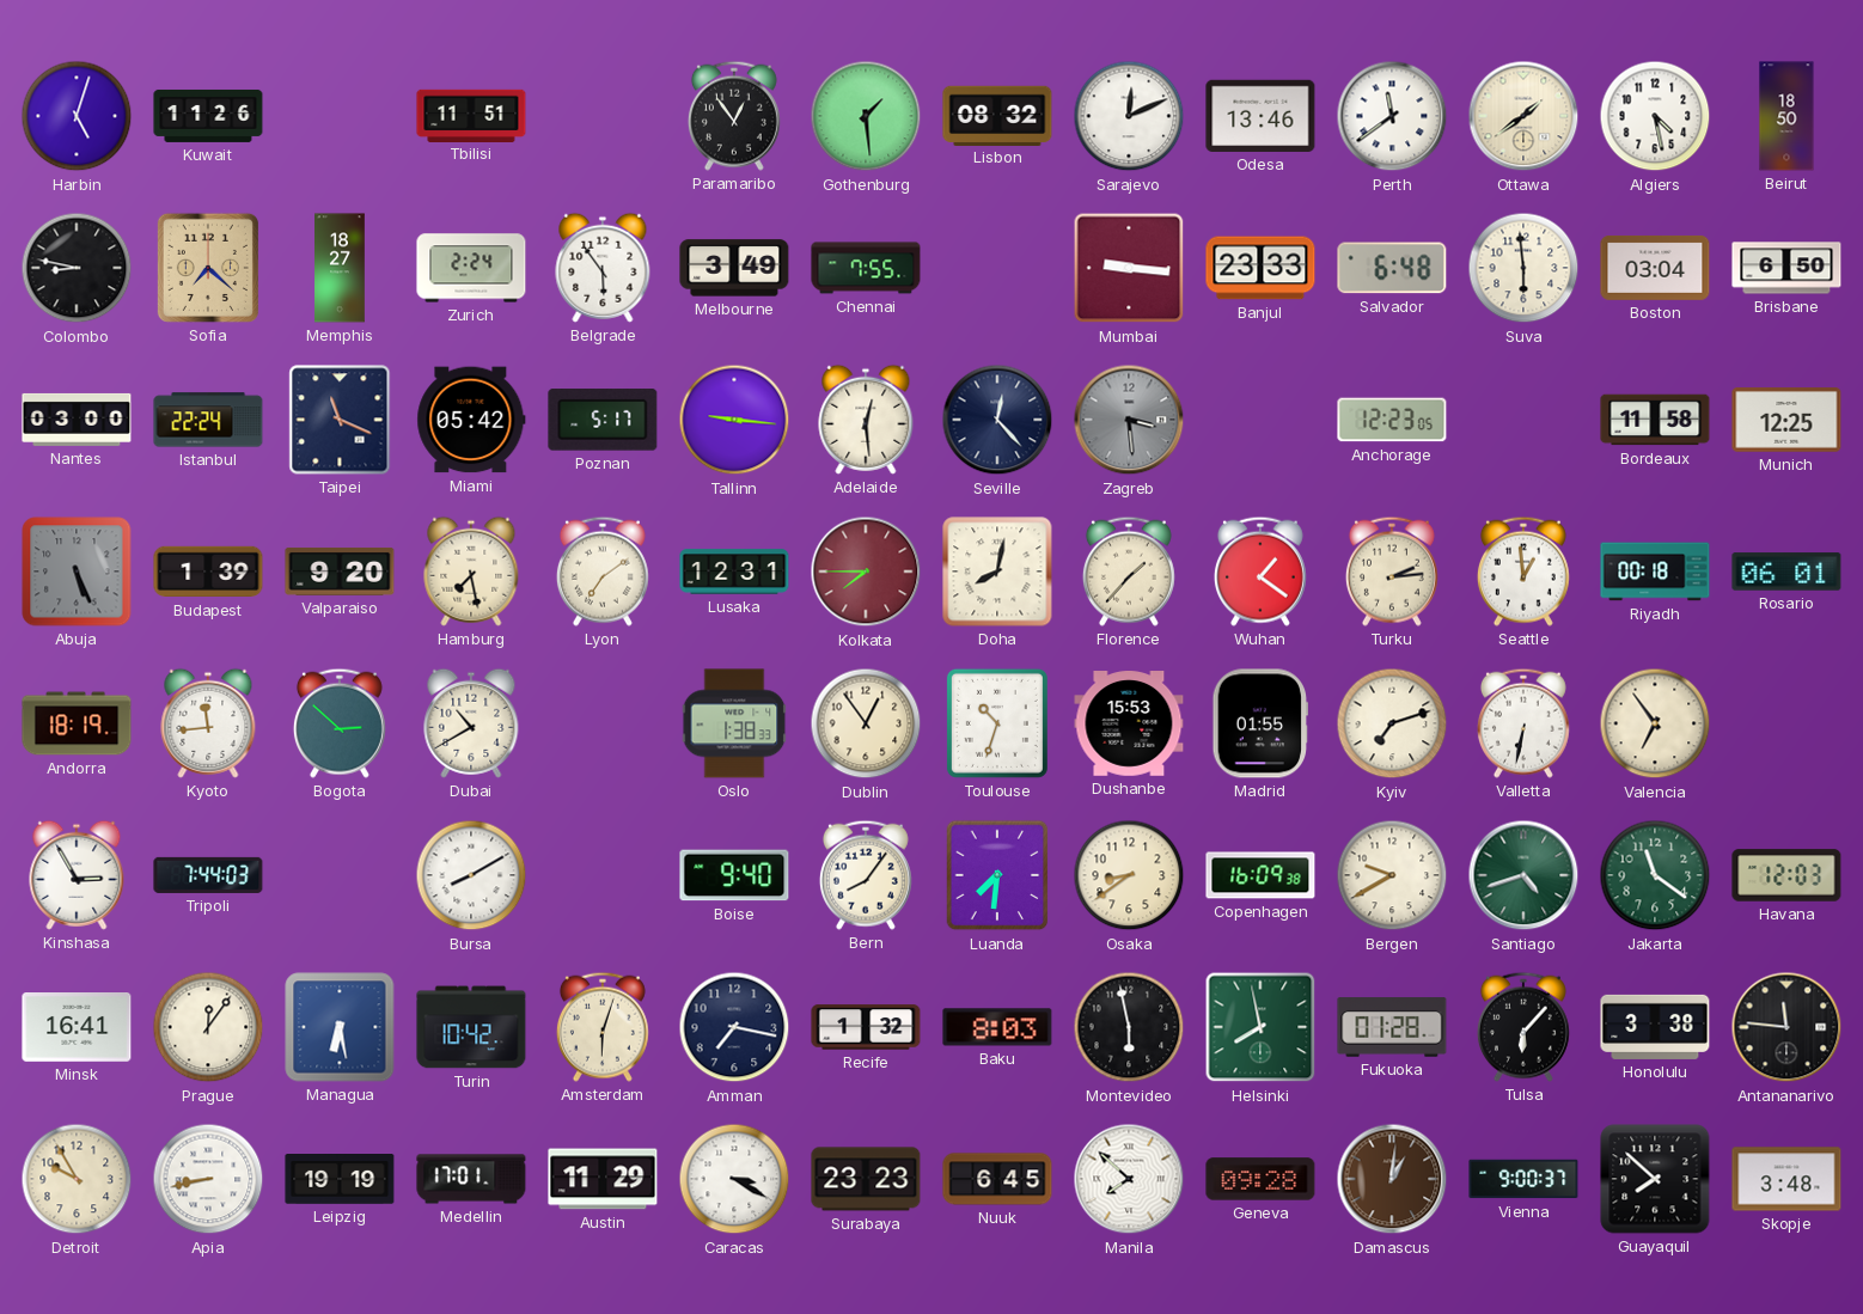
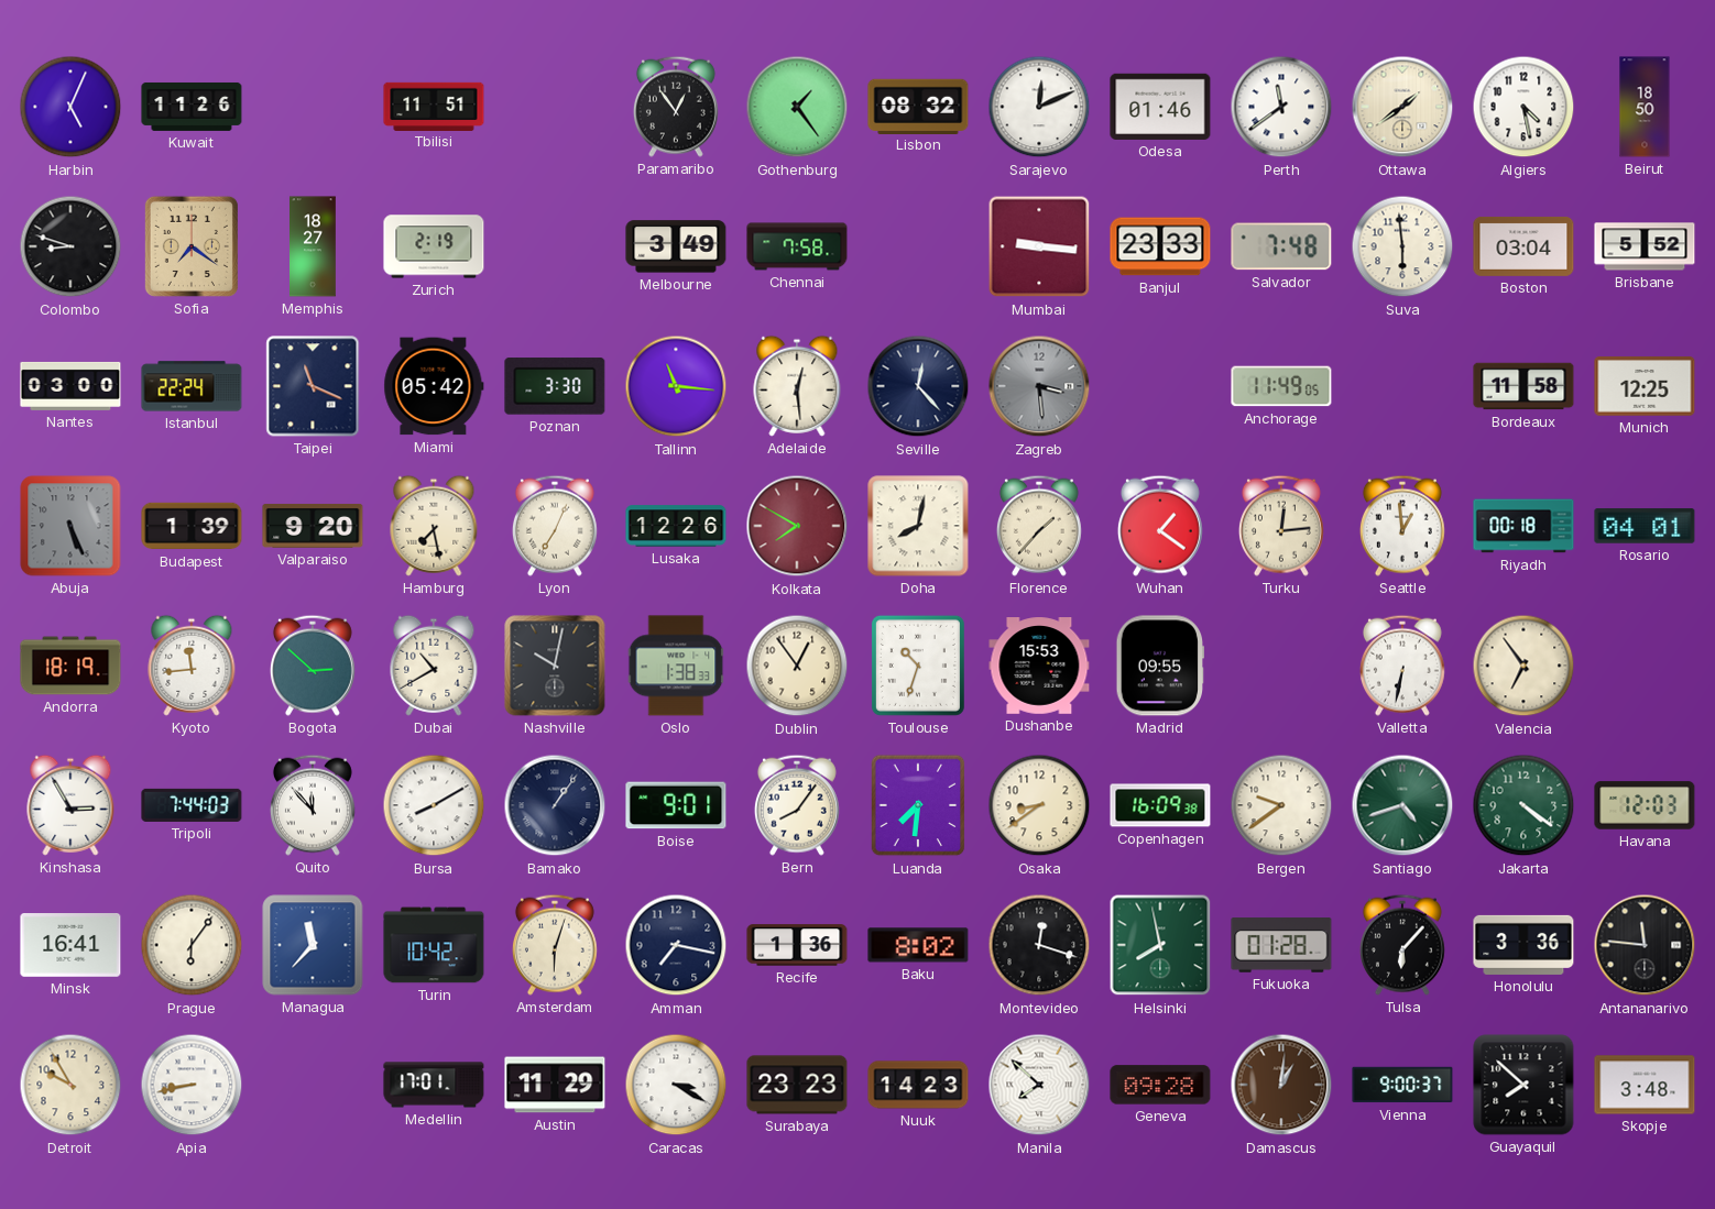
Harbin: 5:03 -> 5:04 (70, 107)
Gothenburg: 1:29 -> 1:24 (797, 107)
Odesa: 13:46 -> 01:46 (1160, 107)
Colombo: 8:47 -> 8:48 (70, 246)
Sofia: 7:22 -> 7:21 (192, 246)
Zurich: 2:24 -> 2:19 (434, 246)
Belgrade: 5:54 -> none (603, 268)
Chennai: 7:55 -> 7:58 (797, 246)
Salvador: 6:48 -> 7:48 (1281, 246)
Brisbane: 6:50 -> 5:52 (1645, 246)
Poznan: 5:17 -> 3:30 (555, 386)
Tallinn: 9:16 -> 11:16 (676, 386)
Anchorage: 12:23 -> 11:49 (1281, 386)
Lyon: 7:09 -> 7:04 (555, 526)
Lusaka: 12:31 -> 12:26 (676, 526)
Kolkata: 7:45 -> 7:50 (797, 526)
Turku: 2:14 -> 12:14 (1281, 526)
Rosario: 06:01 -> 04:01 (1645, 526)
Nashville: none -> 10:02 (555, 666)
Madrid: 01:55 -> 09:55 (1159, 666)
Kyiv: 7:12 -> none (1392, 723)
Quito: none -> 11:53 (313, 805)
Bamako: none -> 1:06 (555, 805)
Boise: 9:40 -> 9:01 (676, 805)
Bergen: 9:40 -> 9:39 (1281, 805)
Jakarta: 11:21 -> 4:21 (1523, 805)
Prague: 12:06 -> 6:06 (192, 945)
Managua: 6:28 -> 11:37 (313, 945)
Recife: 1:32 -> 1:36 (797, 945)
Baku: 8:03 -> 8:02 (918, 945)
Montevideo: 5:58 -> 12:18 (1039, 945)
Honolulu: 3:38 -> 3:36 (1523, 945)
Leipzig: 19:19 -> none (340, 1179)
Nuuk: 6:45 -> 14:23 (918, 1085)
